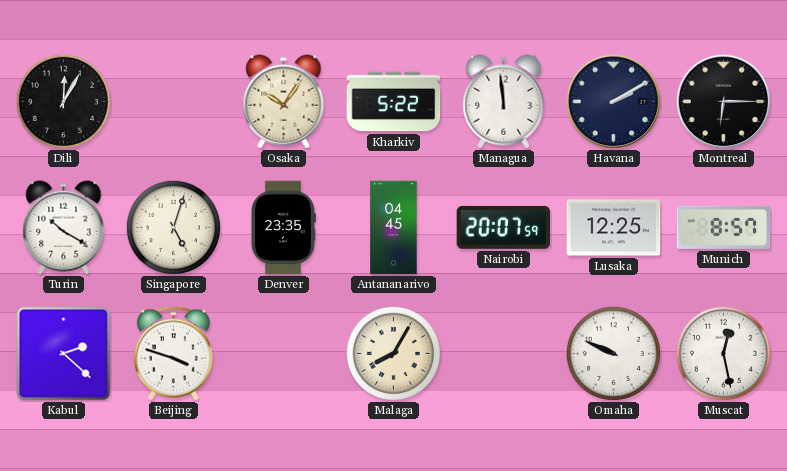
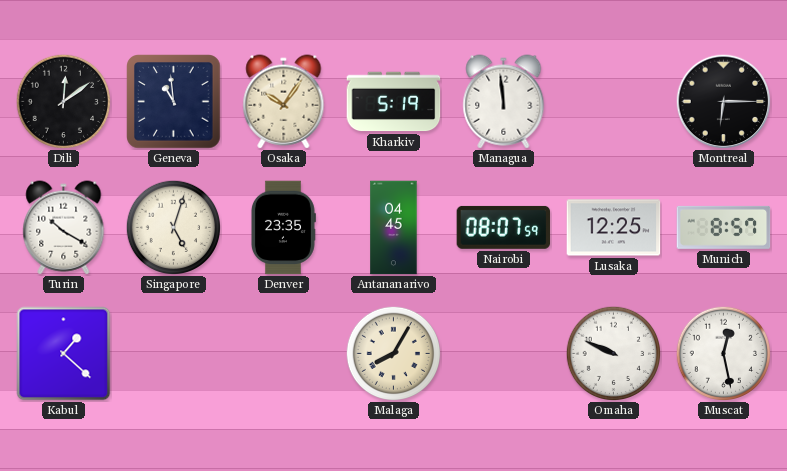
Dili: 12:05 -> 12:09 (63, 101)
Geneva: none -> 10:59 (174, 102)
Kharkiv: 5:22 -> 5:19 (394, 102)
Havana: 2:10 -> none (613, 101)
Nairobi: 20:07 -> 08:07 (504, 227)
Kabul: 2:22 -> 1:22 (64, 354)
Beijing: 3:48 -> none (173, 354)
